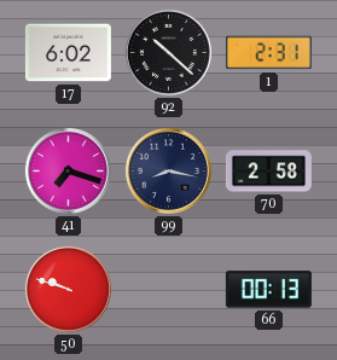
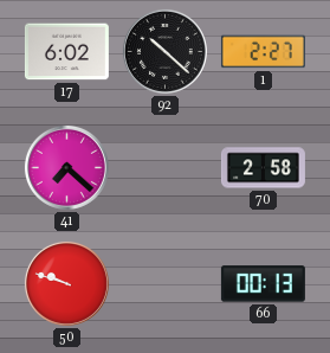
1: 2:31 -> 2:27 (263, 52)
41: 7:18 -> 7:22 (66, 167)
99: 8:17 -> none (168, 170)
